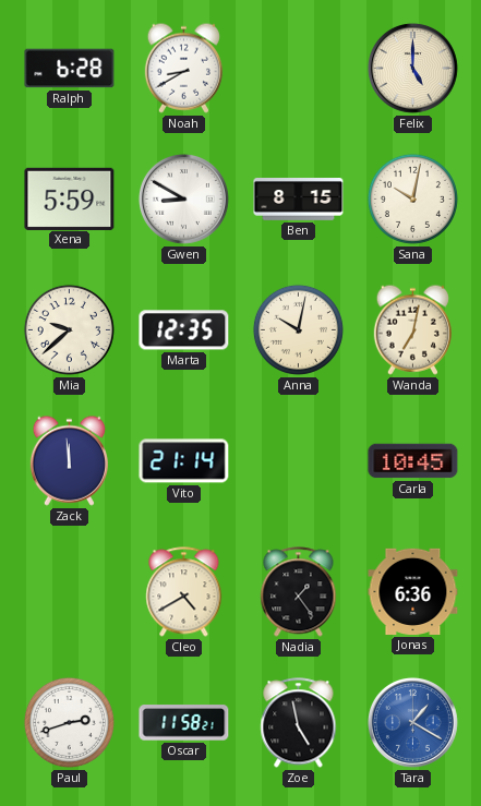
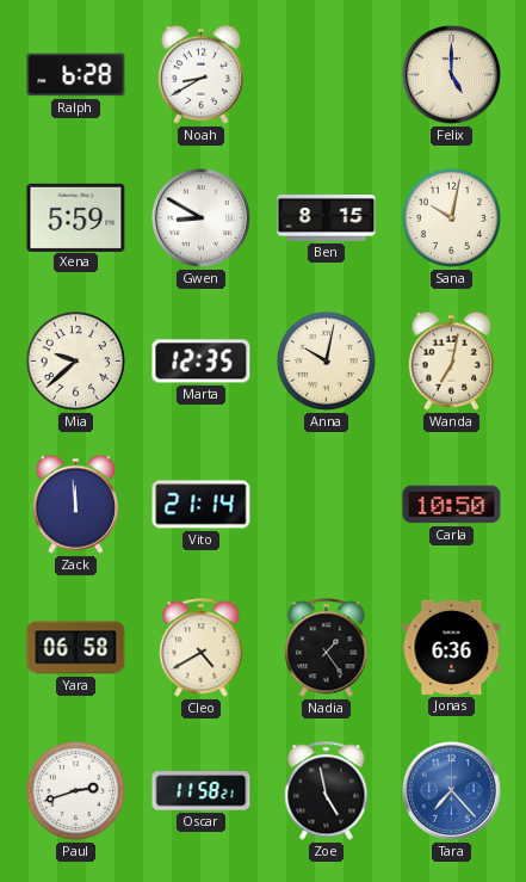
Carla: 10:45 -> 10:50 (452, 505)
Yara: none -> 06:58 (76, 648)
Tara: 1:20 -> 7:23 (451, 790)
